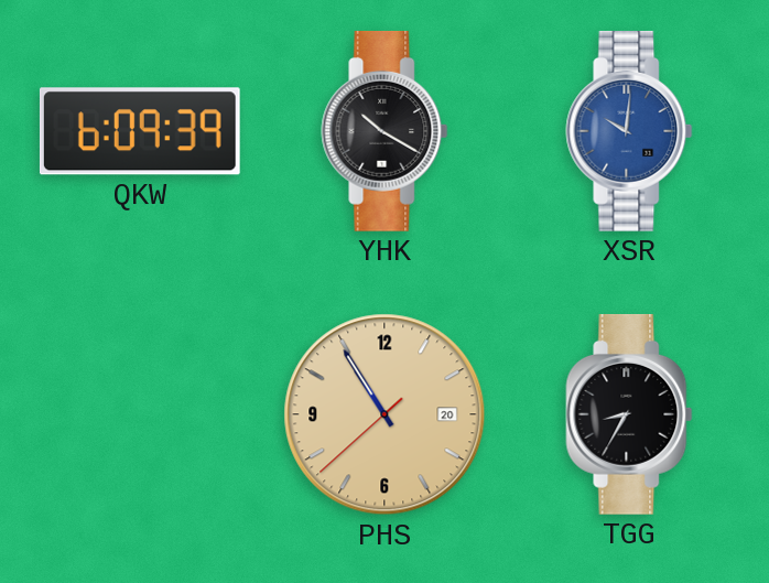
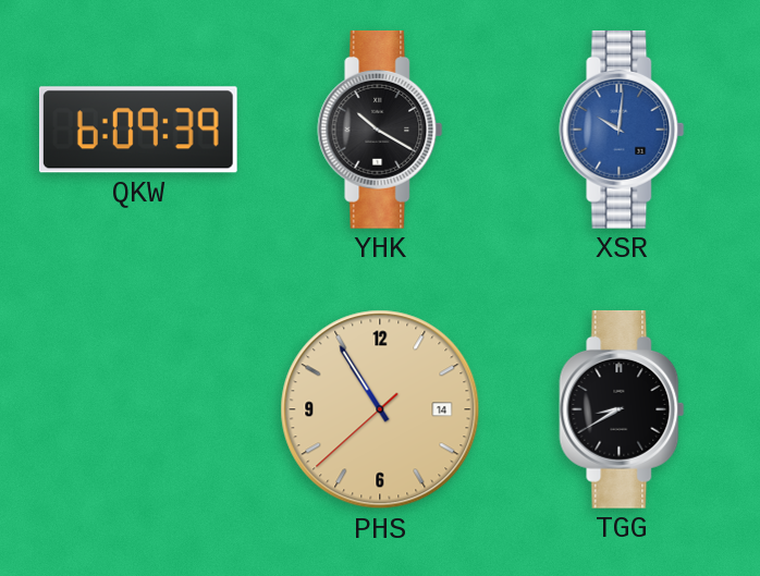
PHS date: 20 -> 14 (380, 409)
TGG: 8:35 -> 8:40 (622, 409)
